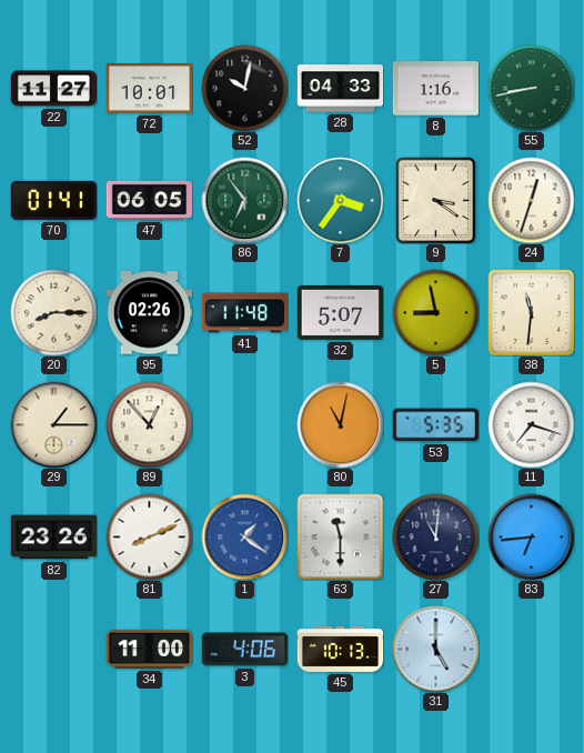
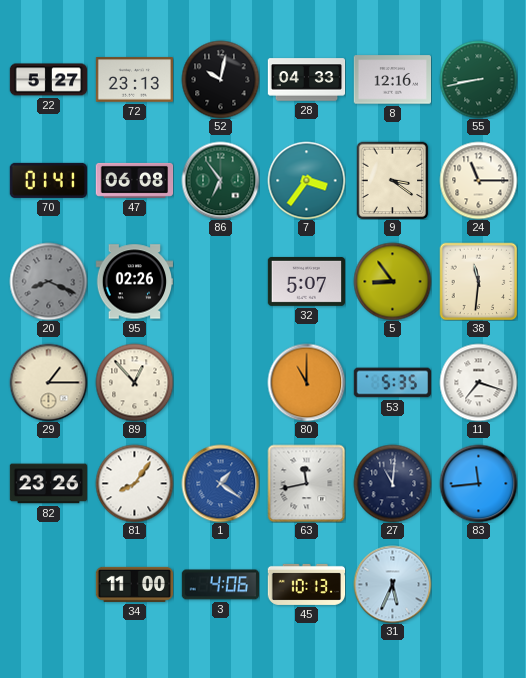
22: 11:27 -> 5:27 (48, 80)
72: 10:01 -> 23:13 (134, 80)
8: 1:16 -> 12:16 (392, 80)
47: 06:05 -> 06:08 (134, 180)
24: 12:33 -> 11:15 (478, 180)
20: 8:15 -> 8:19 (48, 281)
20 dial: cream -> grey (48, 281)
41: 11:48 -> none (244, 313)
5: 8:58 -> 8:54 (392, 281)
80: 11:02 -> 11:00 (306, 382)
81: 8:11 -> 8:06 (134, 483)
63: 11:30 -> 11:43 (306, 483)
83: 6:44 -> 11:44 (478, 483)
31: 5:00 -> 5:34 (392, 584)
